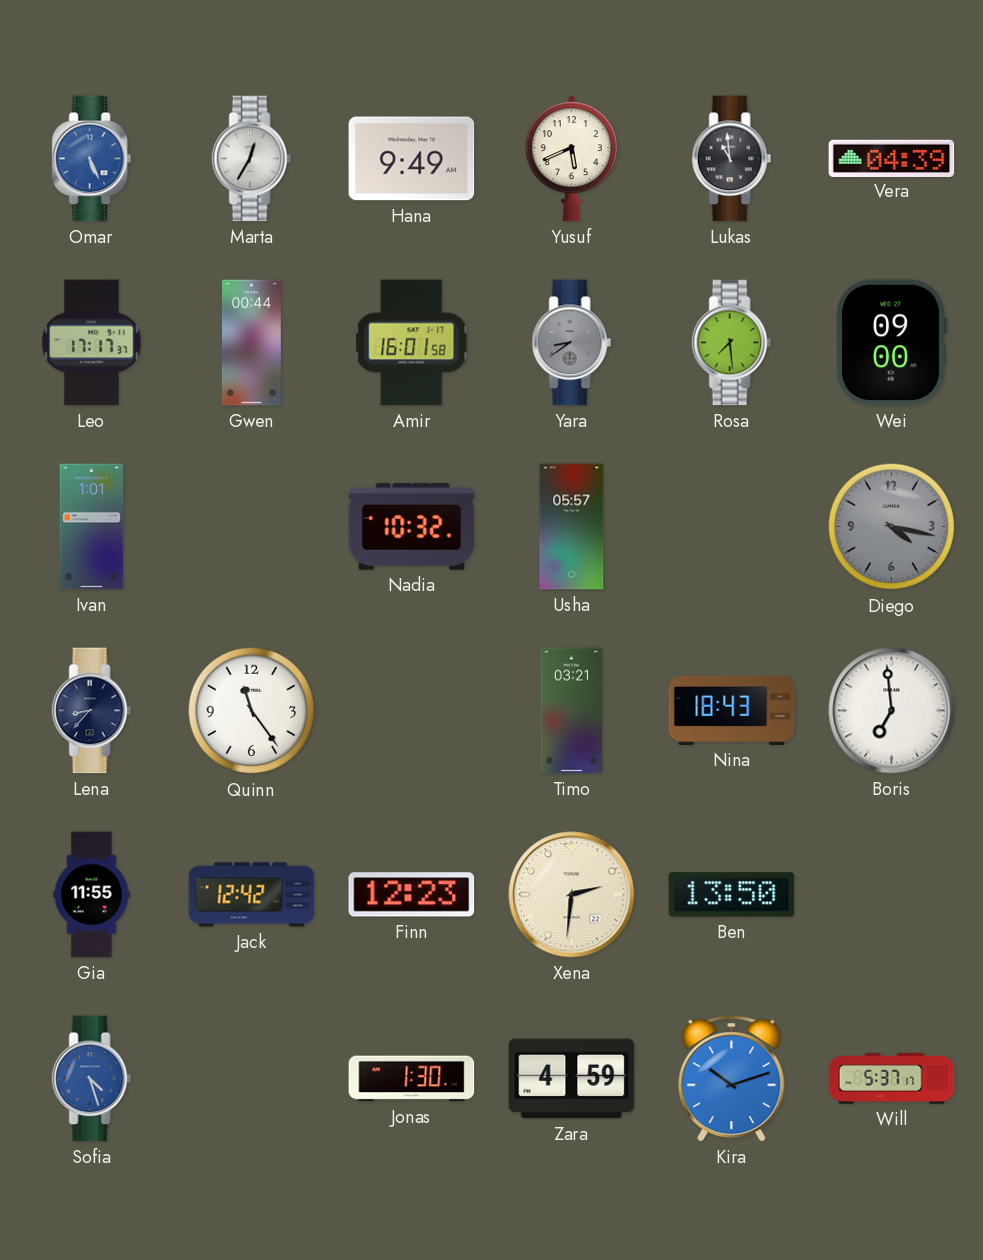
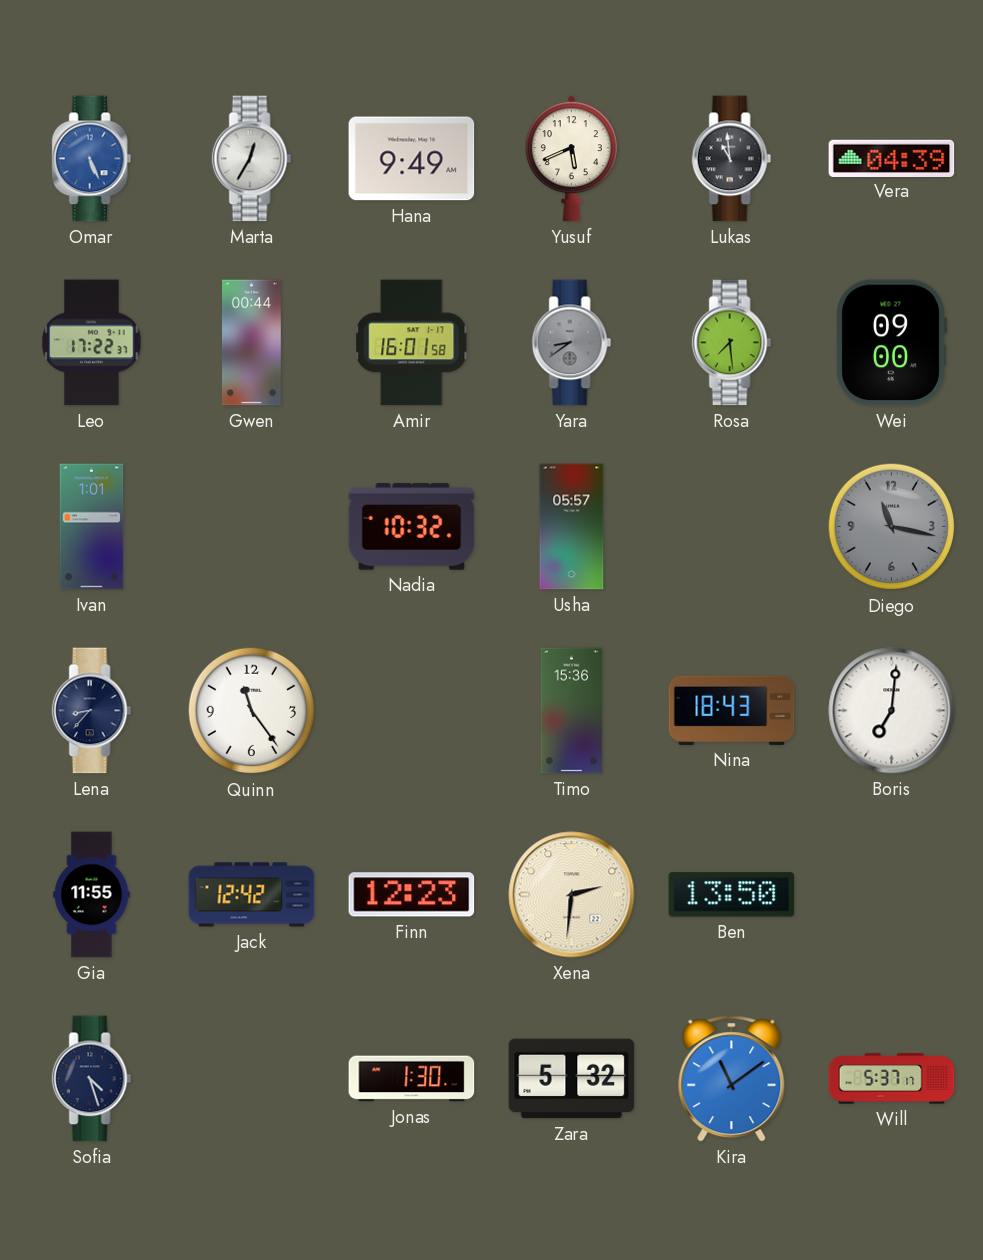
Leo: 17:17 -> 17:22 (92, 343)
Diego: 4:17 -> 11:17 (892, 527)
Timo: 03:21 -> 15:36 (572, 711)
Boris: 6:59 -> 7:01 (892, 711)
Sofia dial: blue -> navy (92, 1079)
Zara: 4:59 -> 5:32 (572, 1079)
Kira: 10:12 -> 11:09 (732, 1079)
